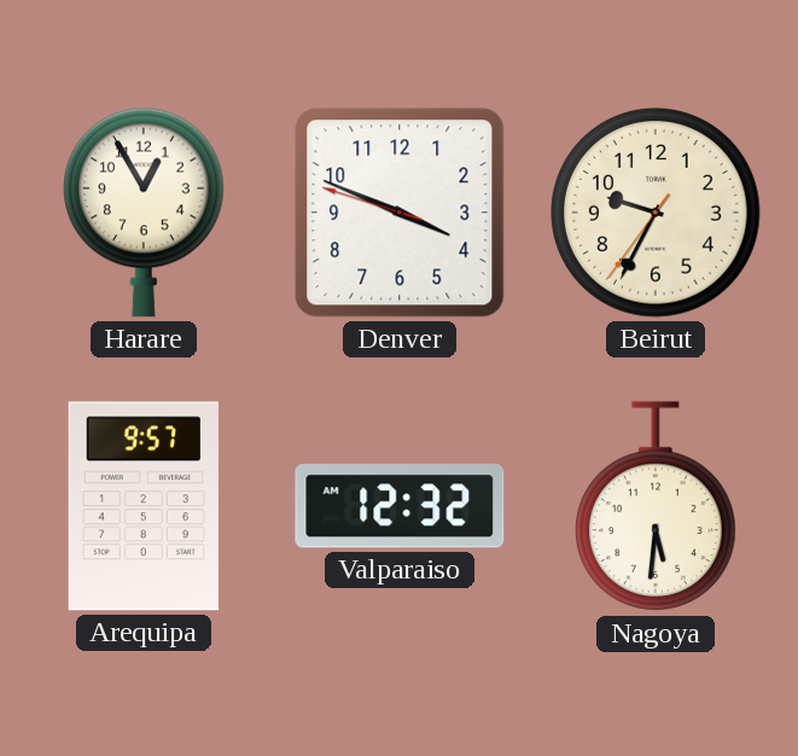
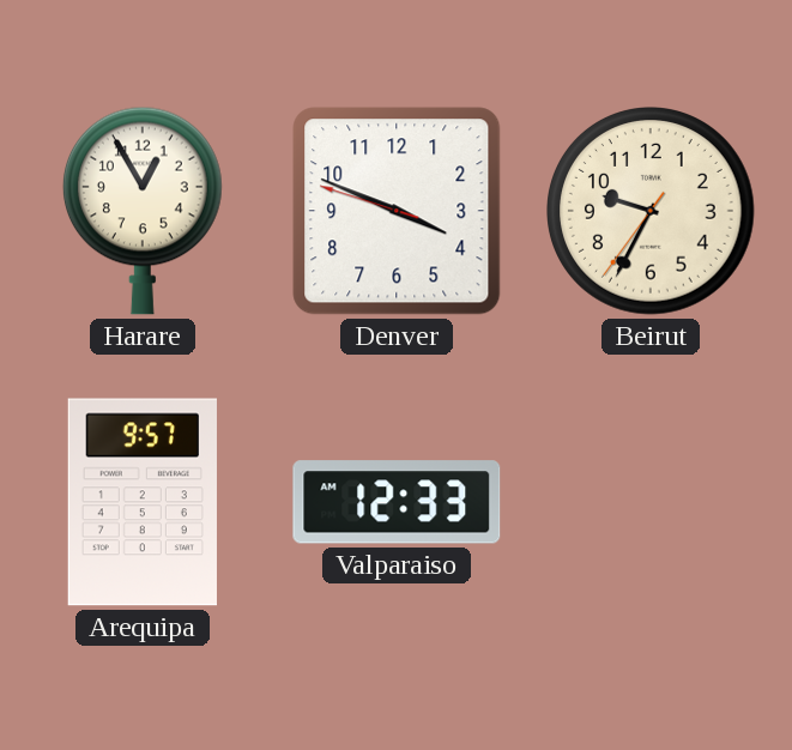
Valparaiso: 12:32 -> 12:33 (397, 502)
Nagoya: 5:31 -> none (656, 507)
